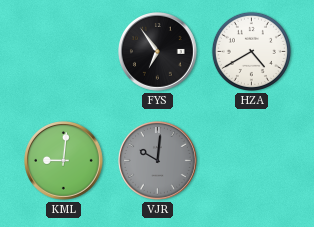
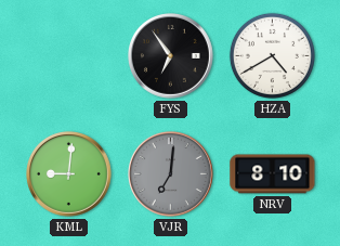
VJR: 10:01 -> 7:01 (171, 174)
NRV: none -> 8:10 (273, 174)
